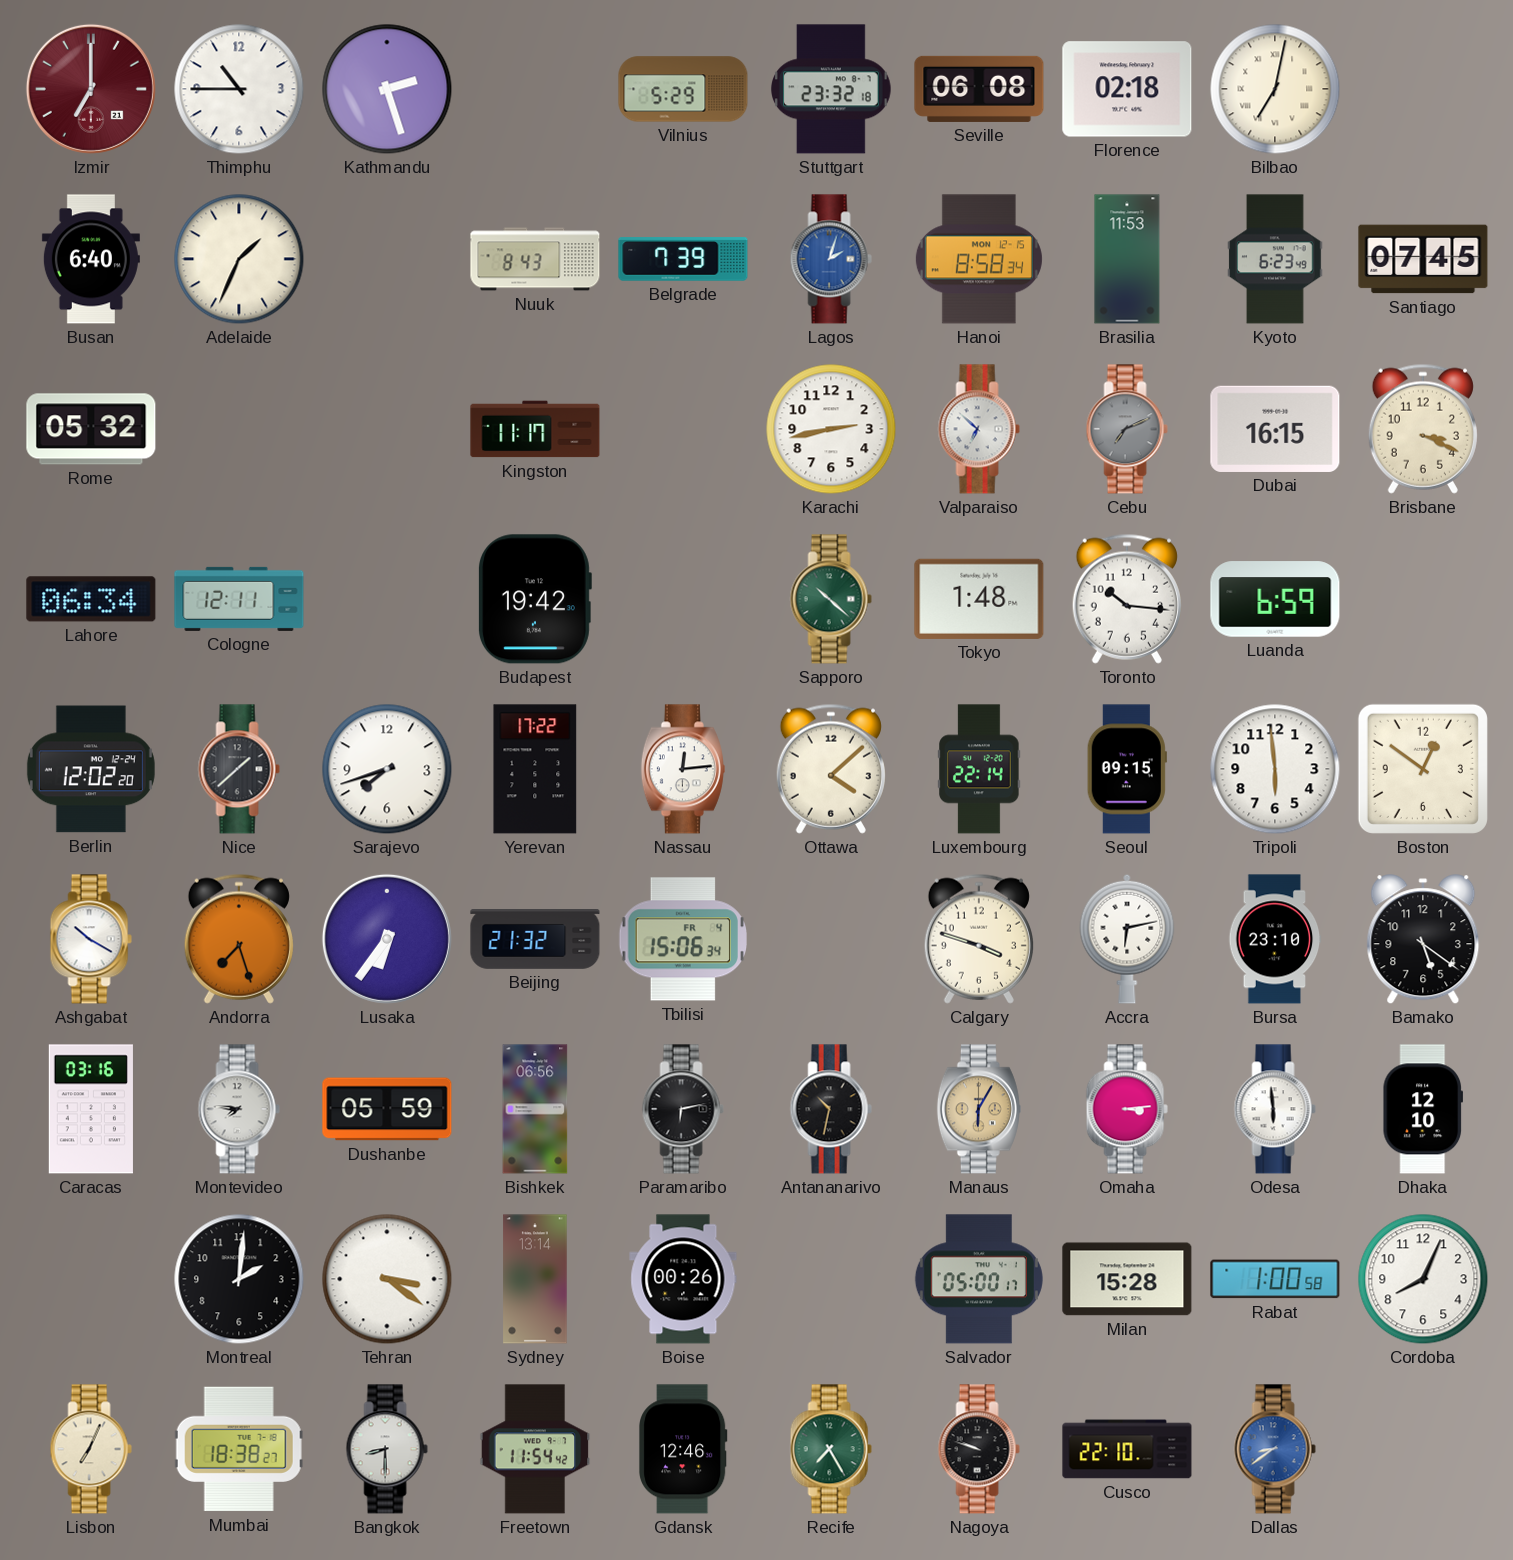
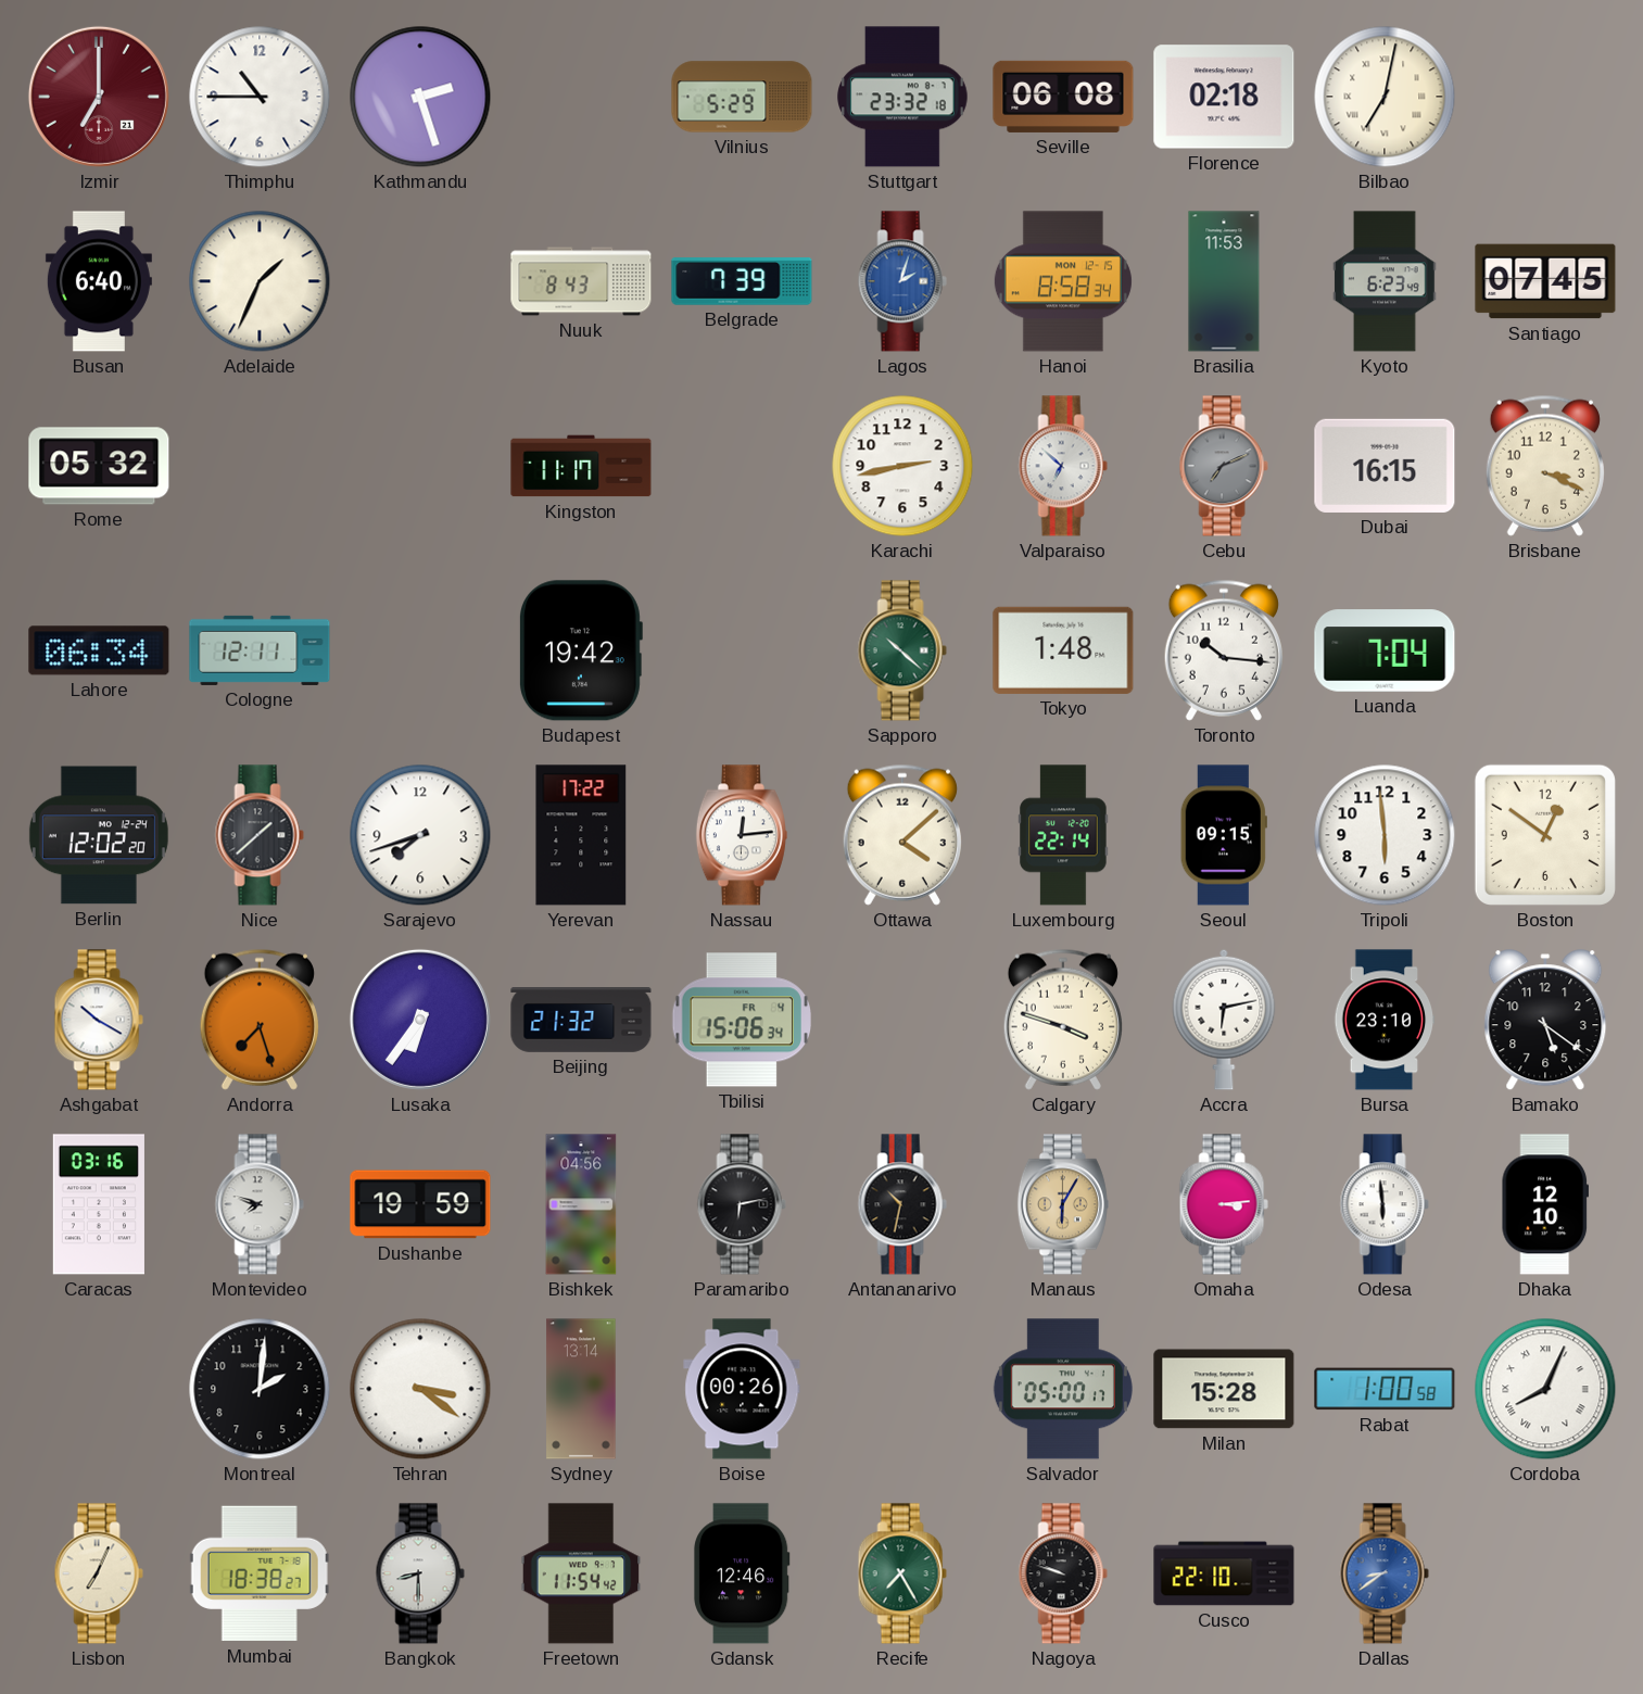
Luanda: 6:59 -> 7:04 (1385, 650)
Montevideo: 7:46 -> 7:48 (260, 1204)
Dushanbe: 05:59 -> 19:59 (420, 1204)
Bishkek: 06:56 -> 04:56 (581, 1204)
Cordoba numerals: Arabic -> Roman (1545, 1389)
